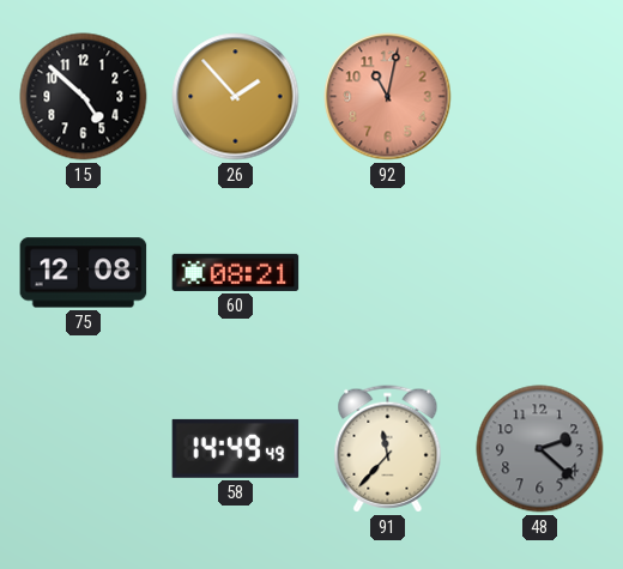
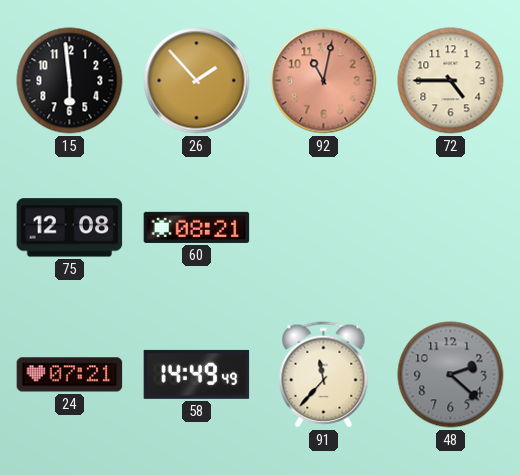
15: 4:52 -> 5:59 (70, 81)
72: none -> 4:45 (451, 81)
24: none -> 07:21 (70, 375)
